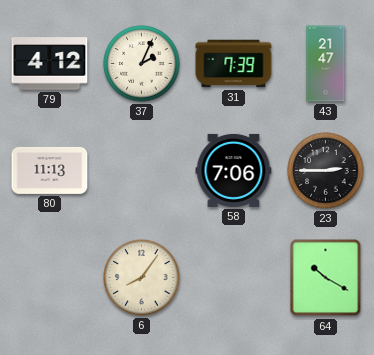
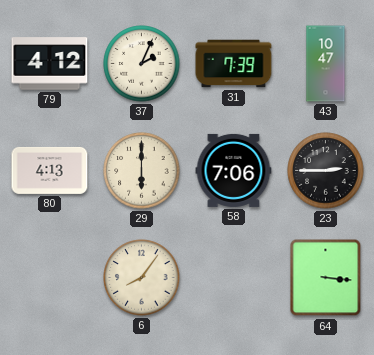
43: 21:47 -> 10:47 (326, 64)
80: 11:13 -> 4:13 (50, 170)
29: none -> 6:00 (142, 171)
64: 10:20 -> 3:16 (326, 278)
